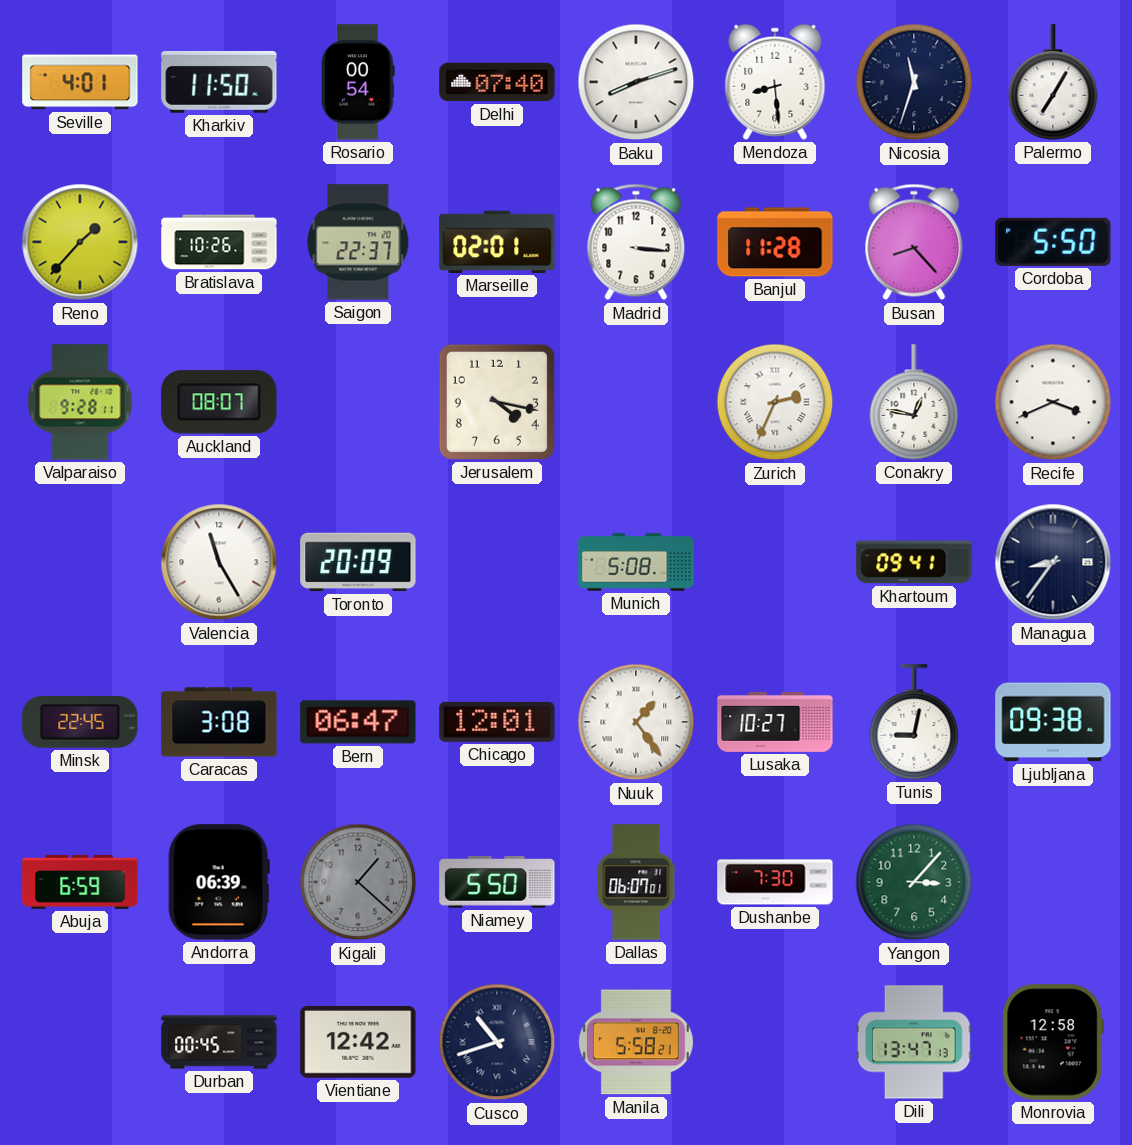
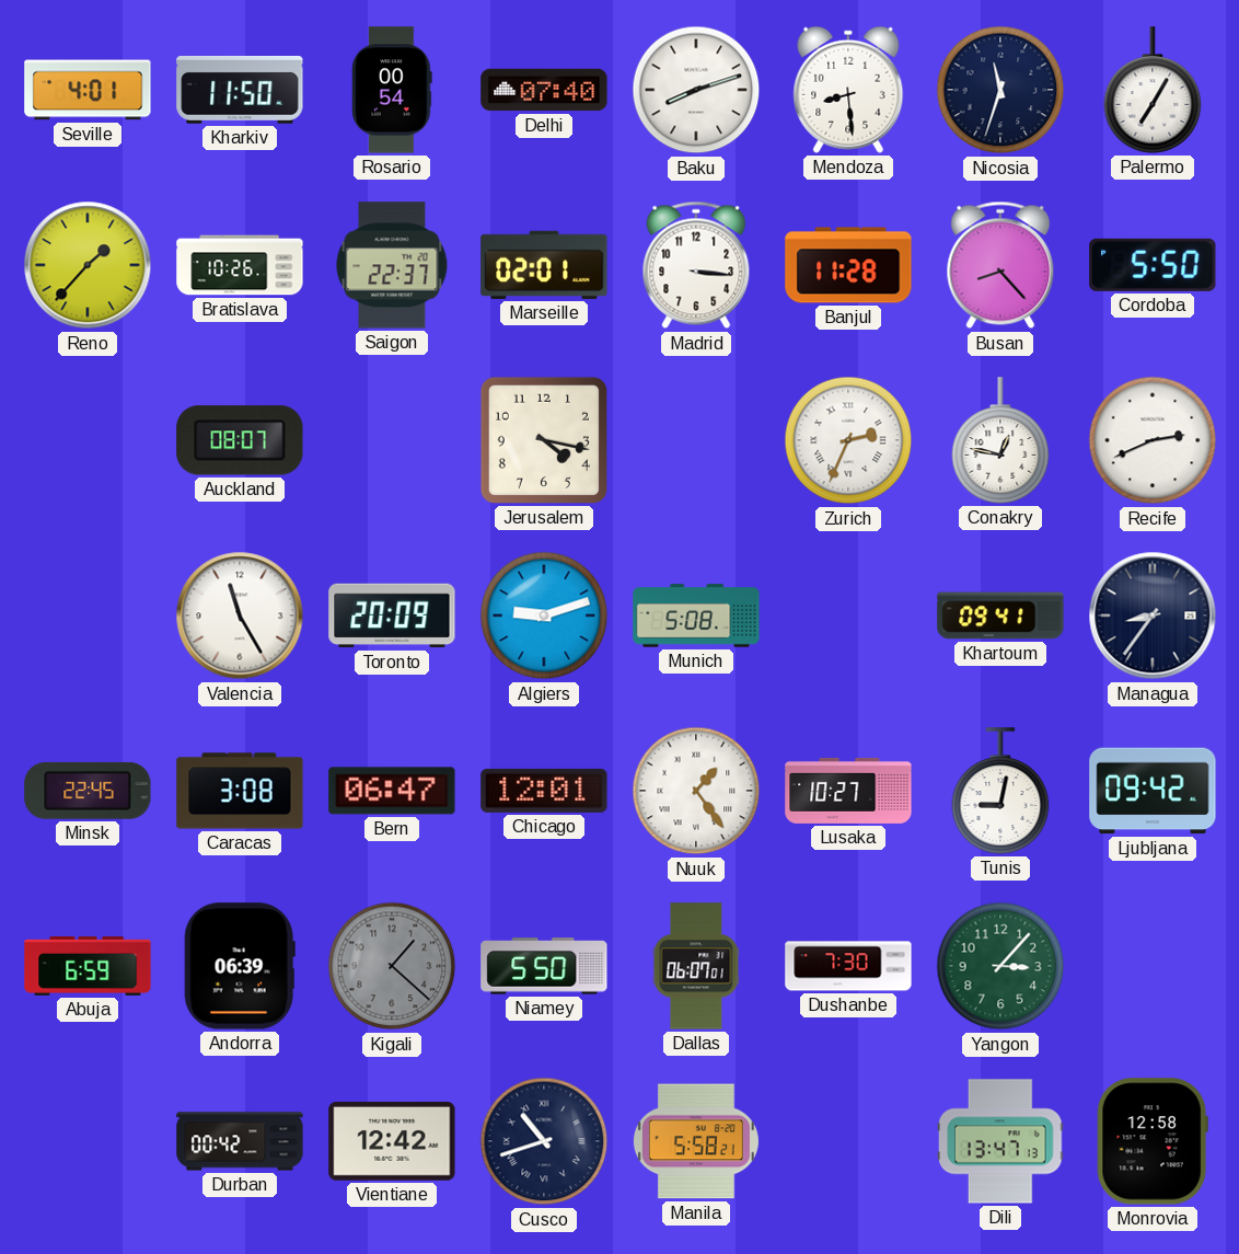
Valparaiso: 9:28 -> none (80, 402)
Recife: 3:41 -> 2:41 (1153, 440)
Algiers: none -> 9:12 (544, 616)
Ljubljana: 09:38 -> 09:42 (1153, 791)
Durban: 00:45 -> 00:42 (240, 1141)
